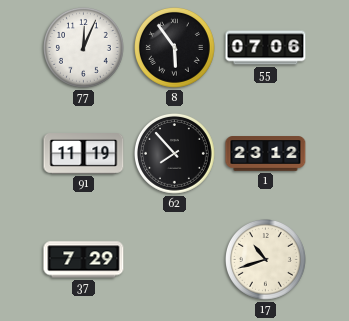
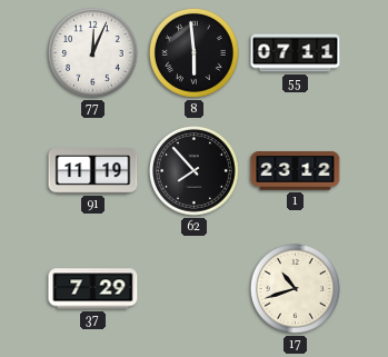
8: 5:54 -> 5:59 (195, 53)
55: 07:06 -> 07:11 (296, 53)
